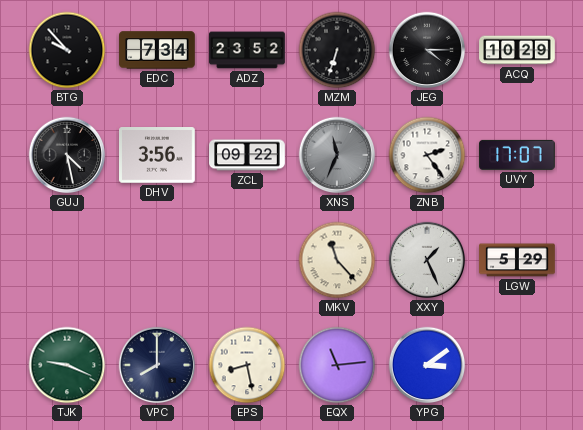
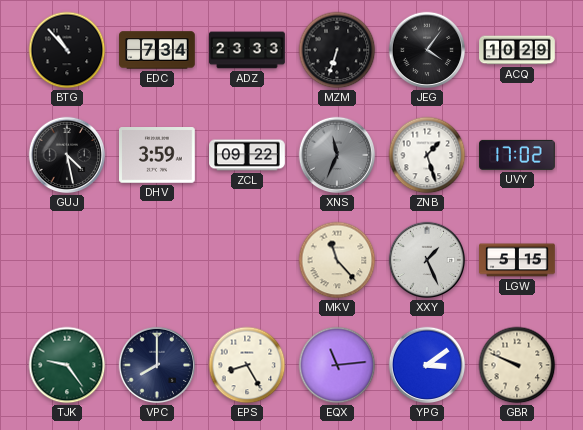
BTG: 9:53 -> 10:53 (67, 50)
ADZ: 23:52 -> 23:33 (247, 50)
JEG: 4:15 -> 4:06 (427, 50)
DHV: 3:56 -> 3:59 (158, 155)
ZNB: 2:24 -> 1:27 (427, 155)
UVY: 17:07 -> 17:02 (518, 155)
LGW: 5:29 -> 5:15 (517, 260)
TJK: 9:19 -> 9:24 (67, 365)
EPS: 8:28 -> 8:25 (247, 365)
GBR: none -> 9:49 (517, 365)
